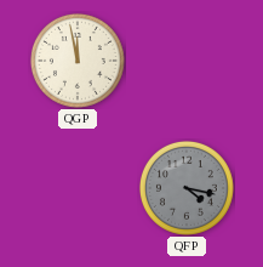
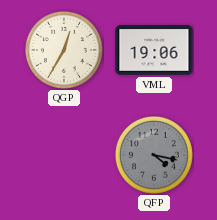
QGP: 11:58 -> 12:35 (64, 50)
VML: none -> 19:06 (154, 50)
